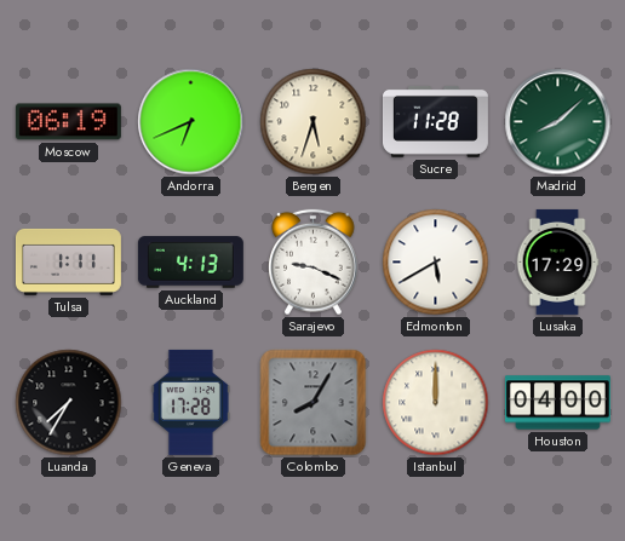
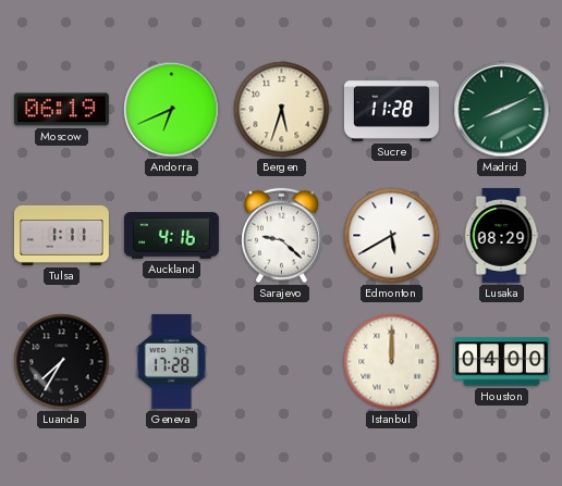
Madrid: 8:08 -> 8:11 (502, 110)
Auckland: 4:13 -> 4:16 (171, 236)
Sarajevo: 9:19 -> 9:22 (282, 236)
Lusaka: 17:29 -> 08:29 (501, 235)
Colombo: 8:05 -> none (314, 403)
